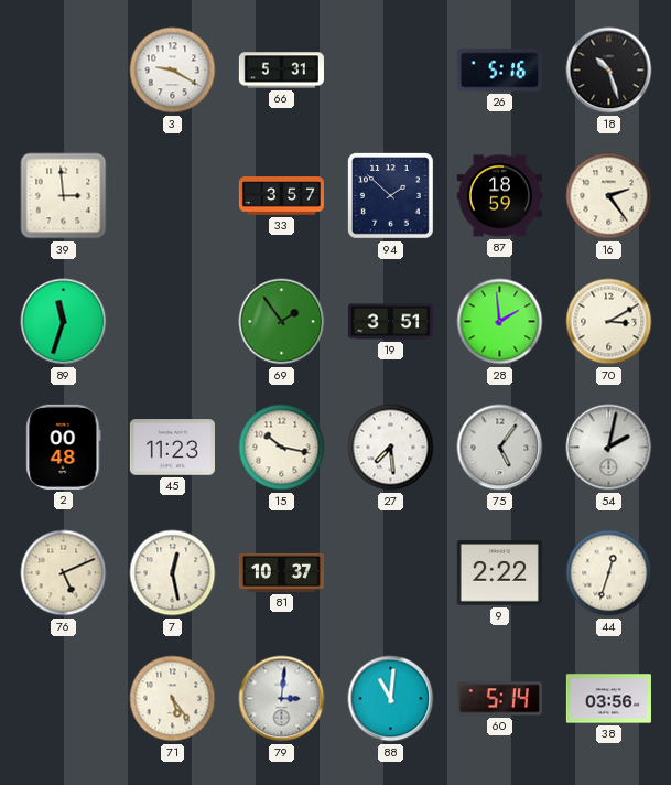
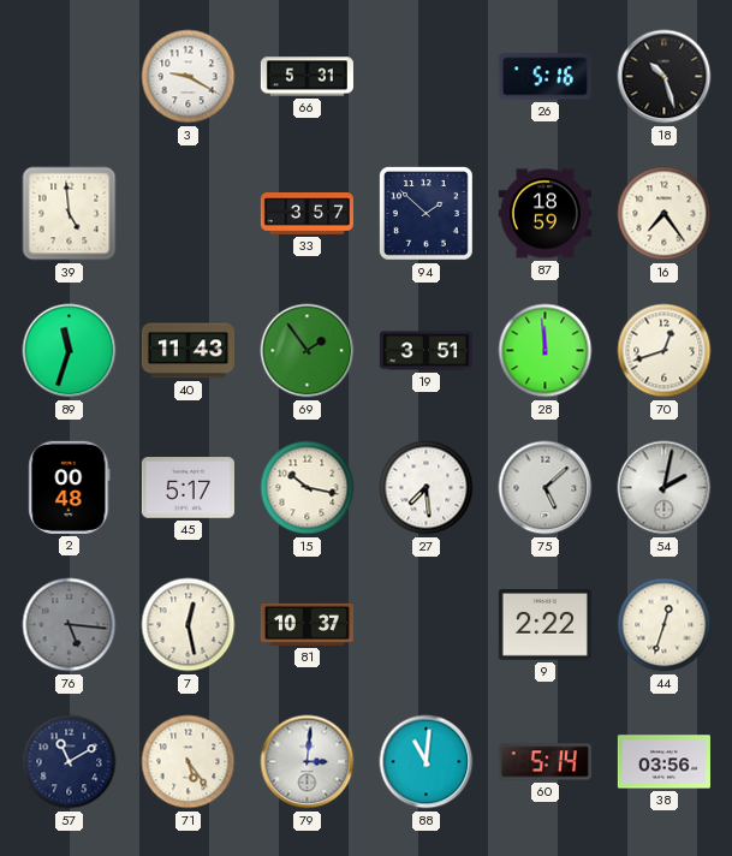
39: 2:59 -> 4:59 (70, 214)
16: 2:24 -> 7:24 (665, 214)
40: none -> 11:43 (188, 351)
28: 1:59 -> 11:59 (546, 351)
70: 3:10 -> 12:42 (665, 351)
45: 11:23 -> 5:17 (188, 488)
75: 5:06 -> 5:08 (546, 488)
76: 5:11 -> 5:16 (70, 625)
76 dial: cream -> grey (70, 625)
57: none -> 11:10 (70, 762)
